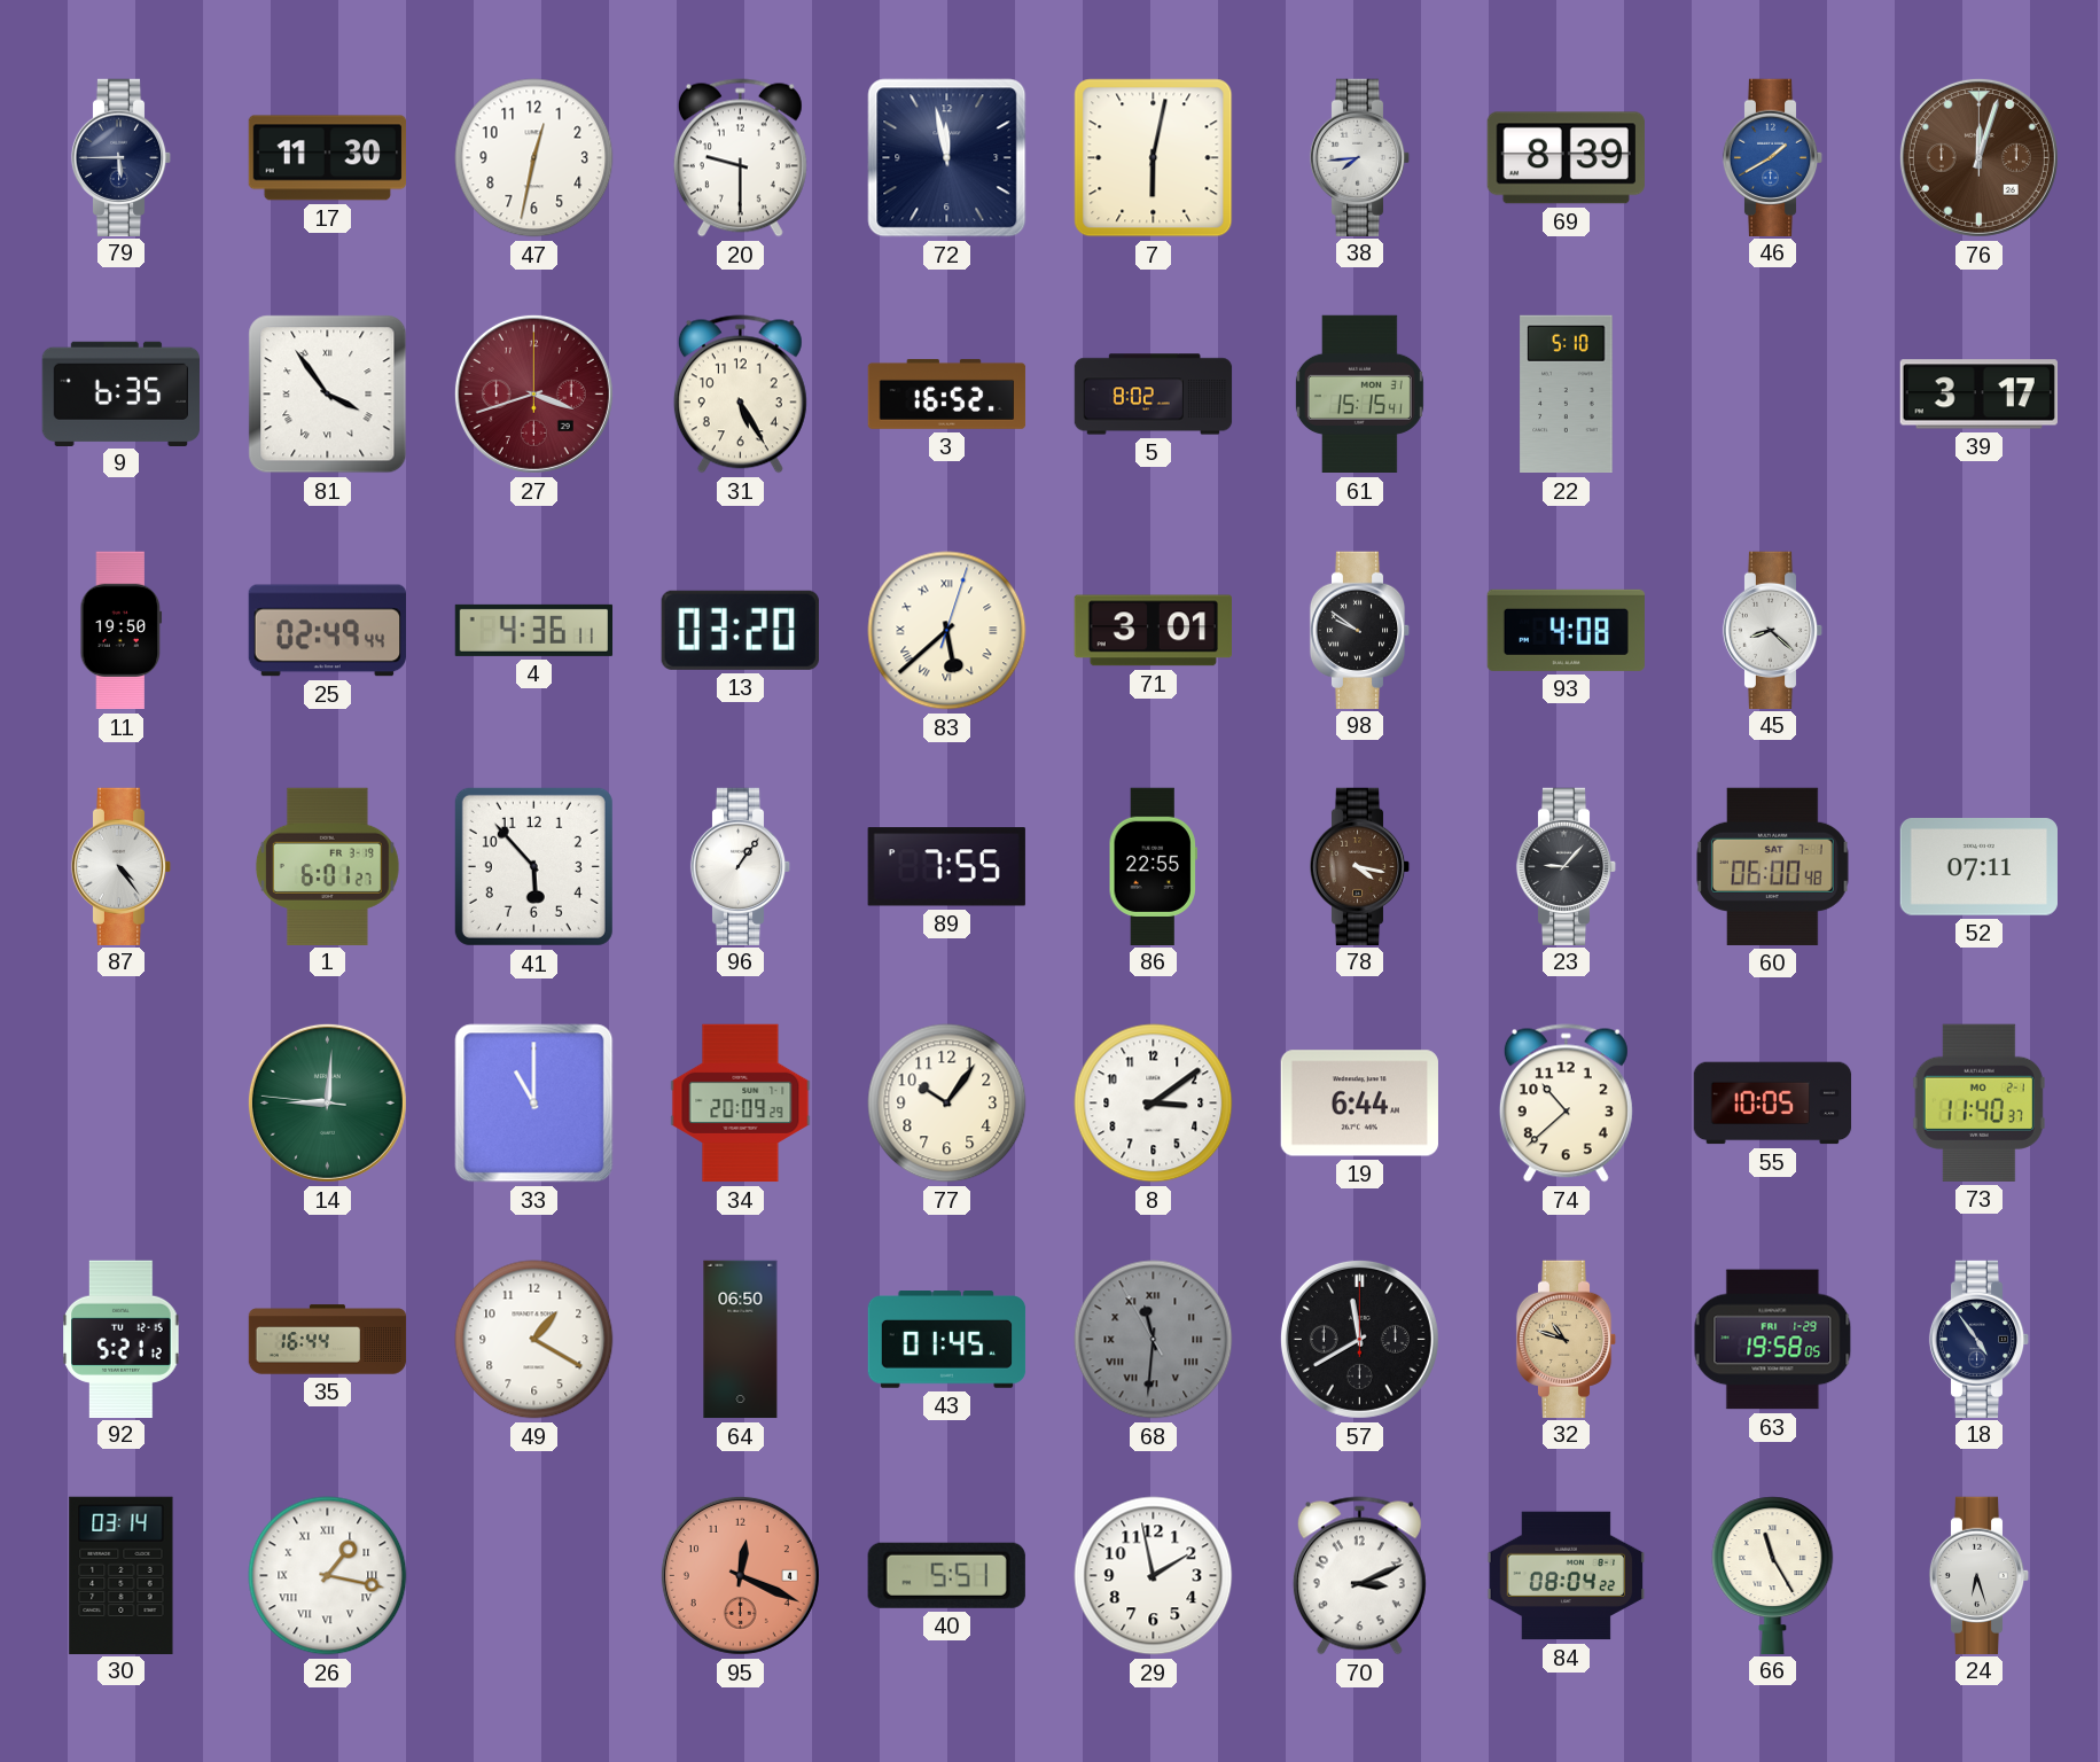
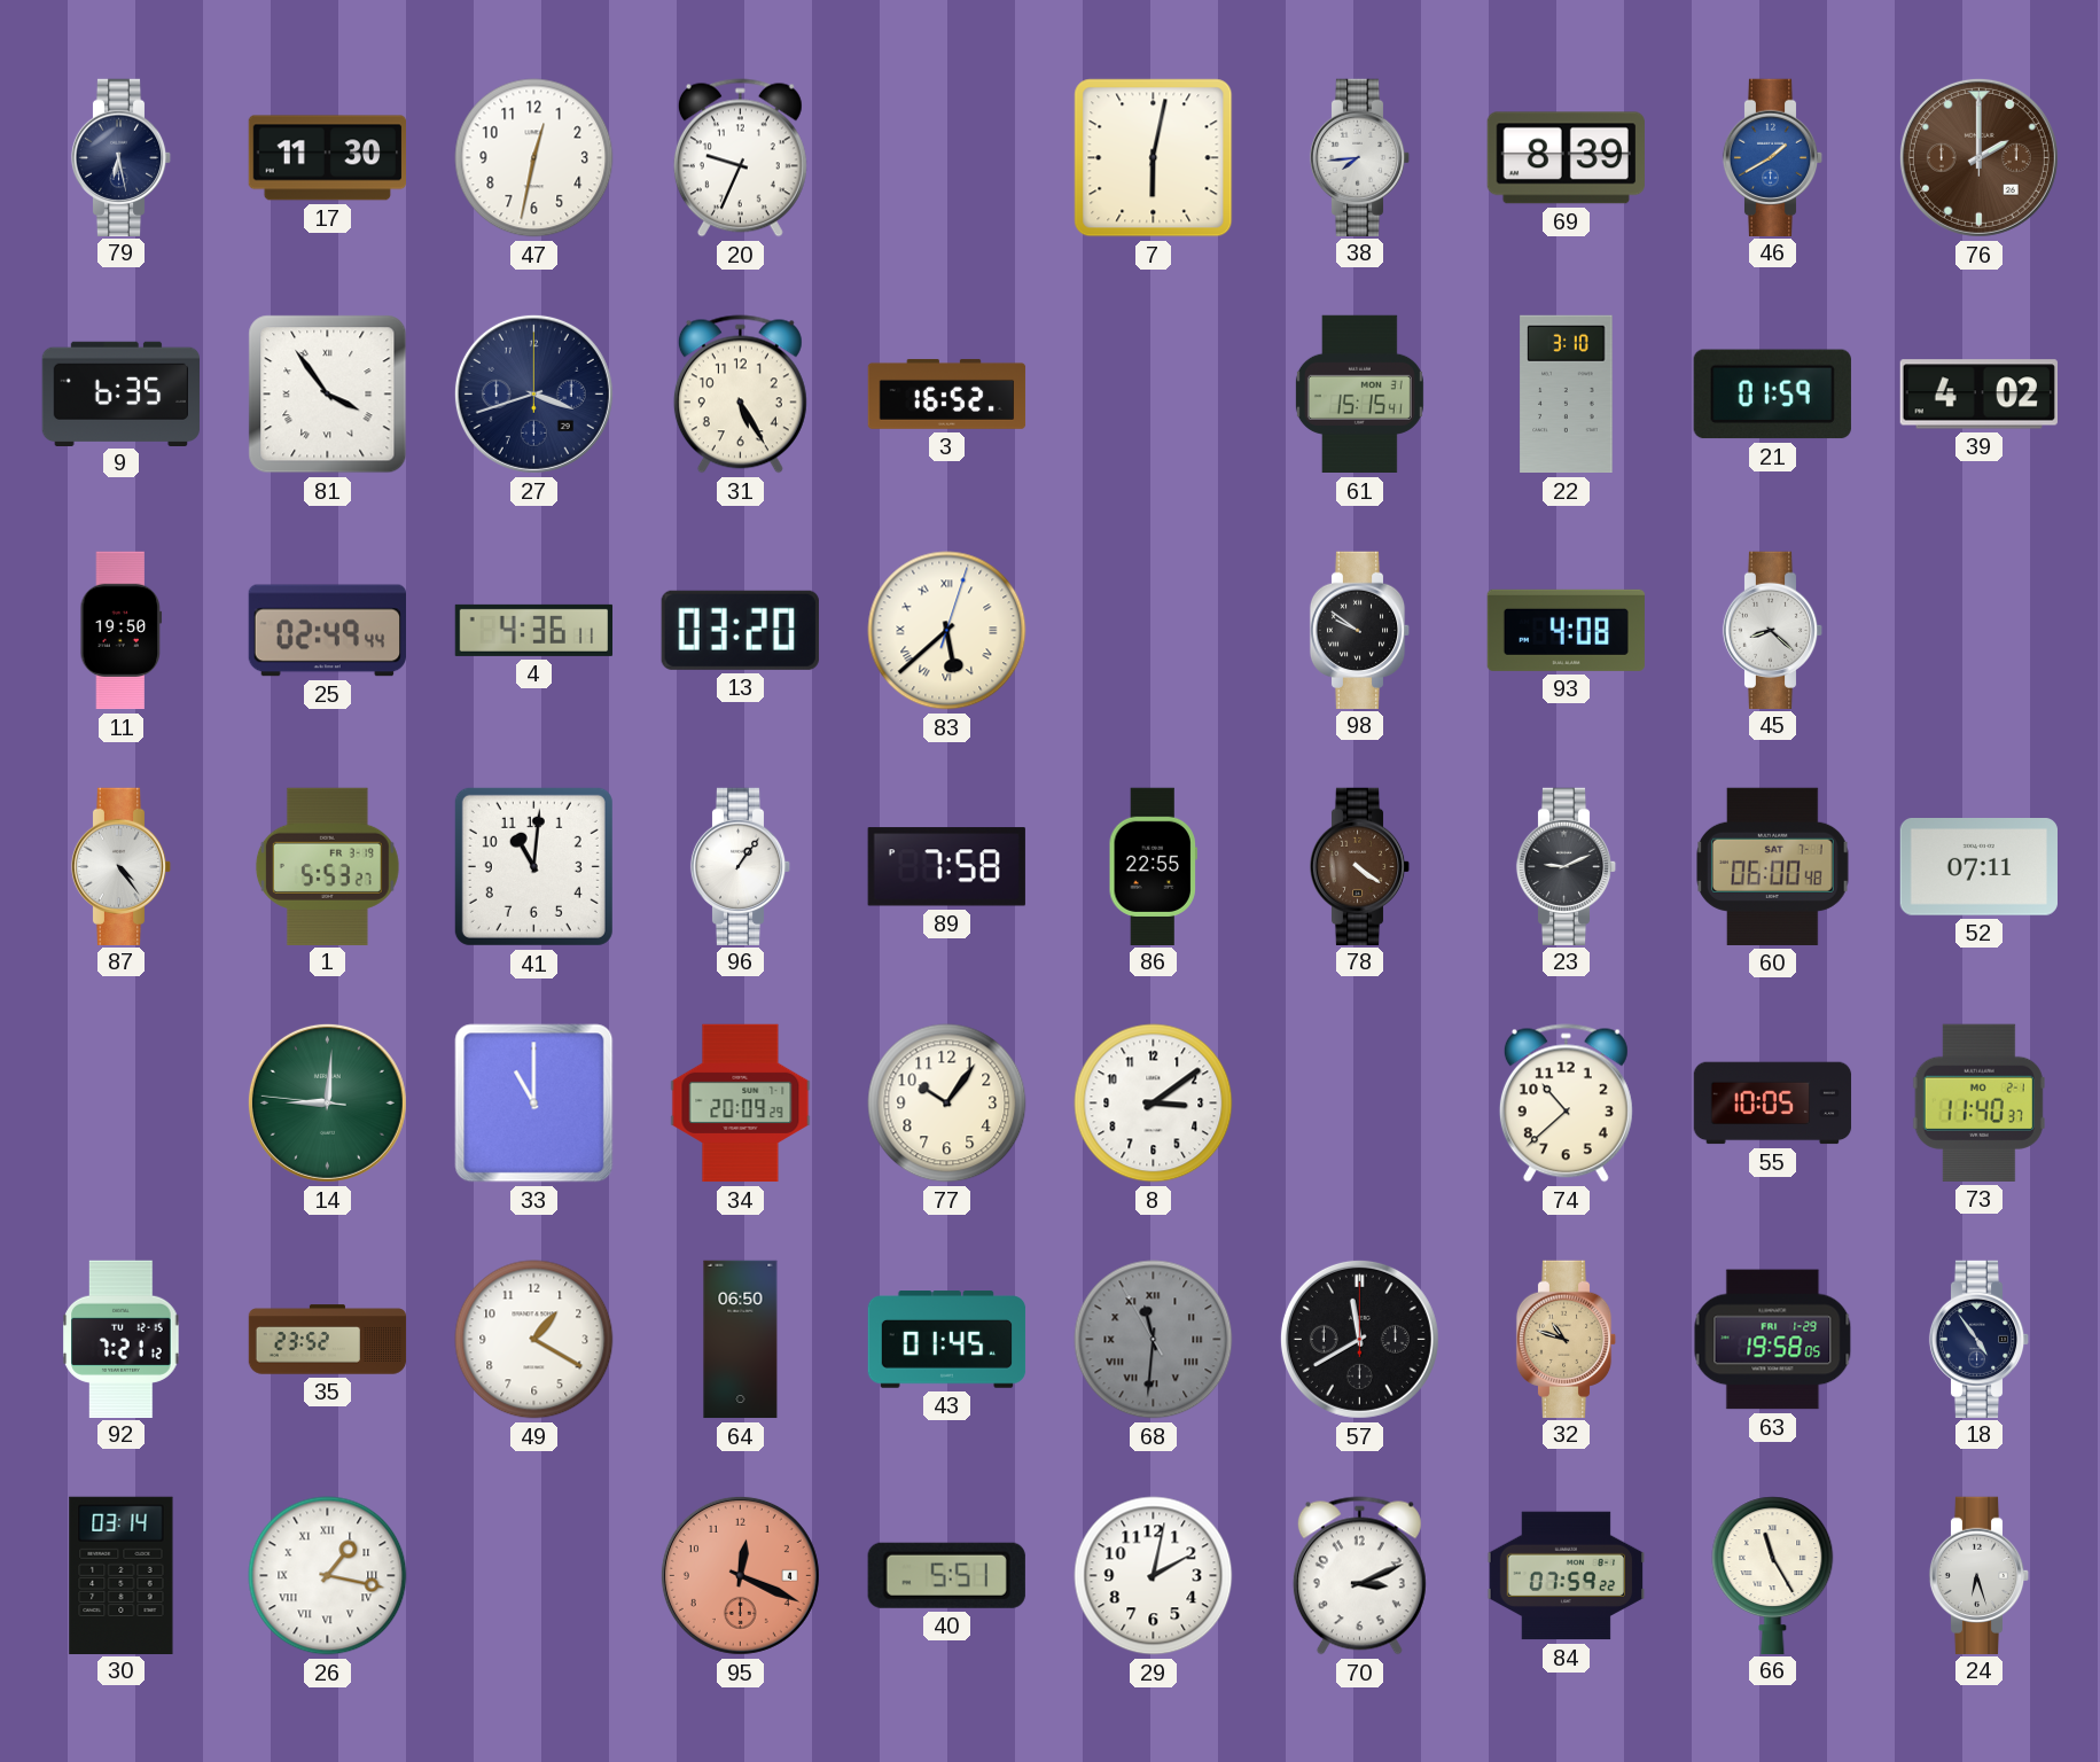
79: 5:45 -> 6:28 (122, 157)
20: 9:30 -> 9:34 (740, 158)
72: 11:58 -> none (947, 158)
76: 12:03 -> 2:00 (1978, 157)
27 dial: burgundy -> navy (533, 393)
5: 8:02 -> none (1154, 395)
22: 5:10 -> 3:10 (1567, 395)
21: none -> 01:59 (1772, 395)
39: 3:17 -> 4:02 (1978, 395)
71: 3:01 -> none (1153, 631)
1: 6:01 -> 5:53 (327, 866)
41: 5:53 -> 11:01 (533, 866)
89: 7:55 -> 7:58 (946, 867)
78: 4:17 -> 4:21 (1360, 866)
23: 9:07 -> 9:11 (1567, 866)
19: 6:44 -> none (1359, 1104)
92: 5:21 -> 7:21 (122, 1339)
35: 16:44 -> 23:52 (328, 1340)
29: 1:58 -> 2:02 (1154, 1576)
84: 08:04 -> 07:59 (1566, 1576)
